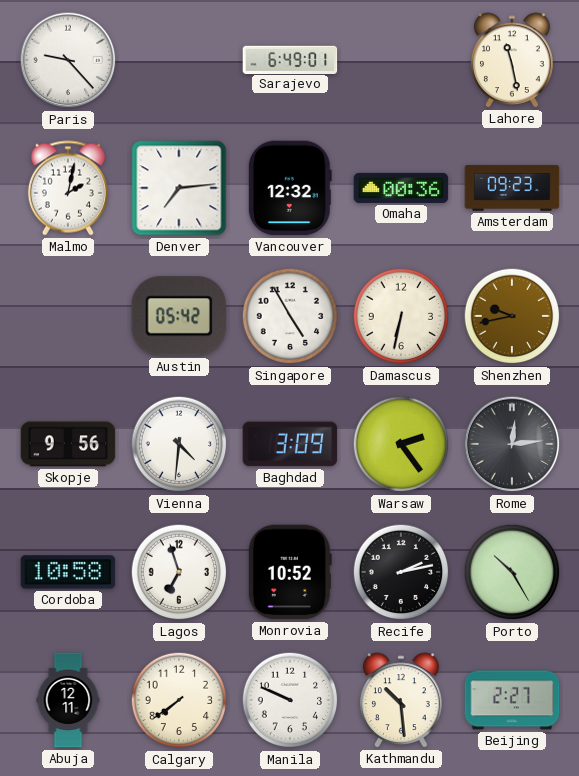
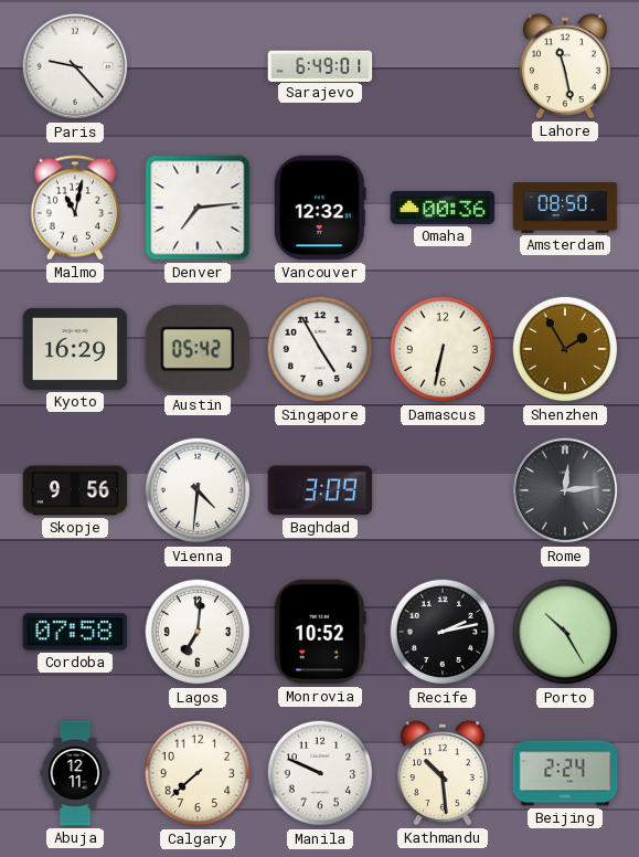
Malmo: 2:02 -> 11:02 (75, 208)
Amsterdam: 09:23 -> 08:50 (565, 208)
Kyoto: none -> 16:29 (75, 349)
Shenzhen: 9:43 -> 1:55 (565, 349)
Warsaw: 2:24 -> none (401, 444)
Cordoba: 10:58 -> 07:58 (75, 632)
Lagos: 6:57 -> 7:01 (198, 632)
Calgary: 7:39 -> 7:38 (198, 773)
Beijing: 2:27 -> 2:24 (565, 773)
